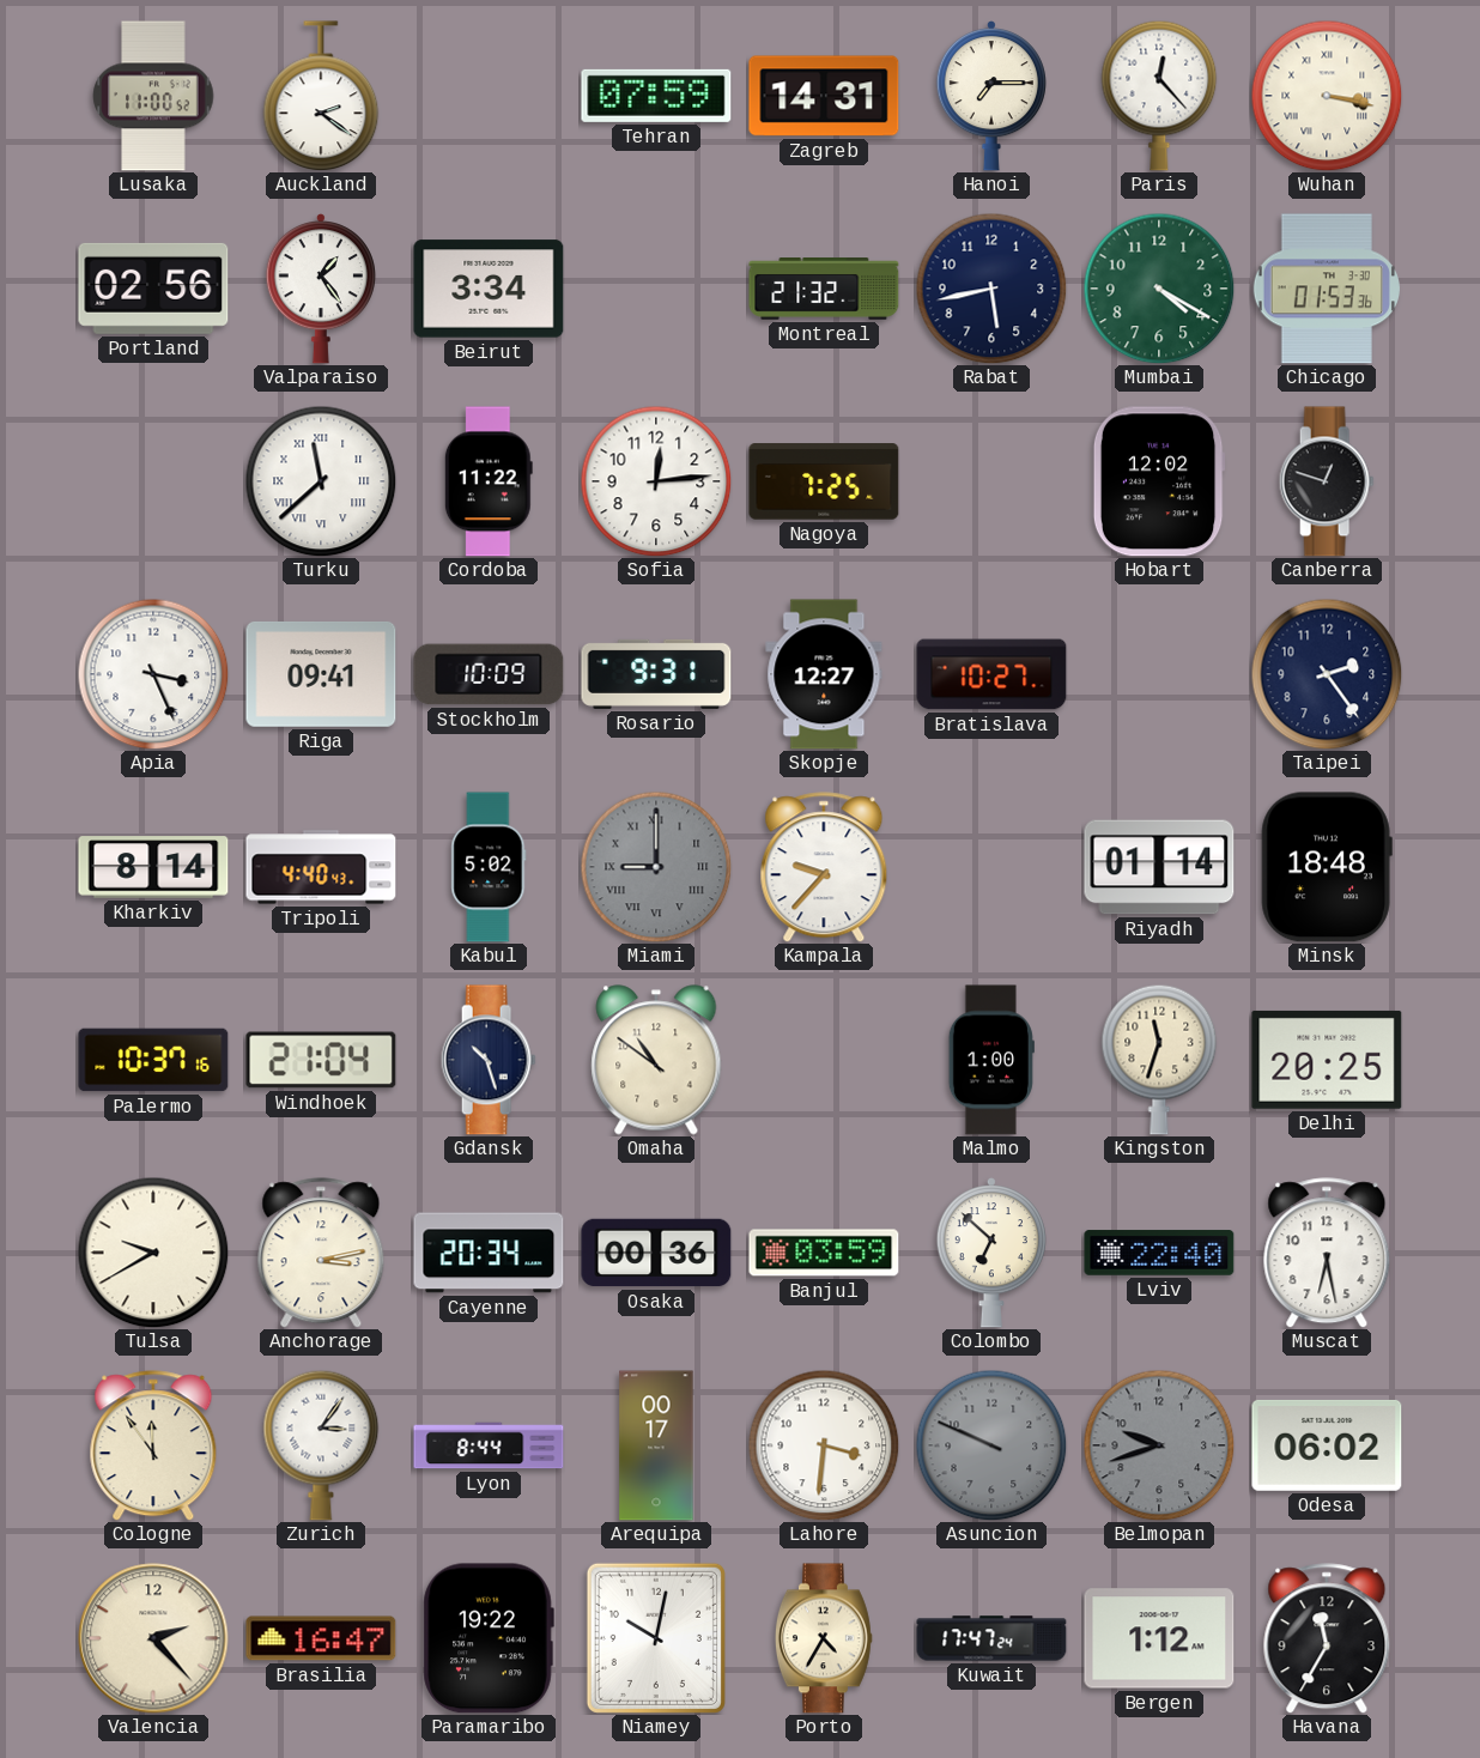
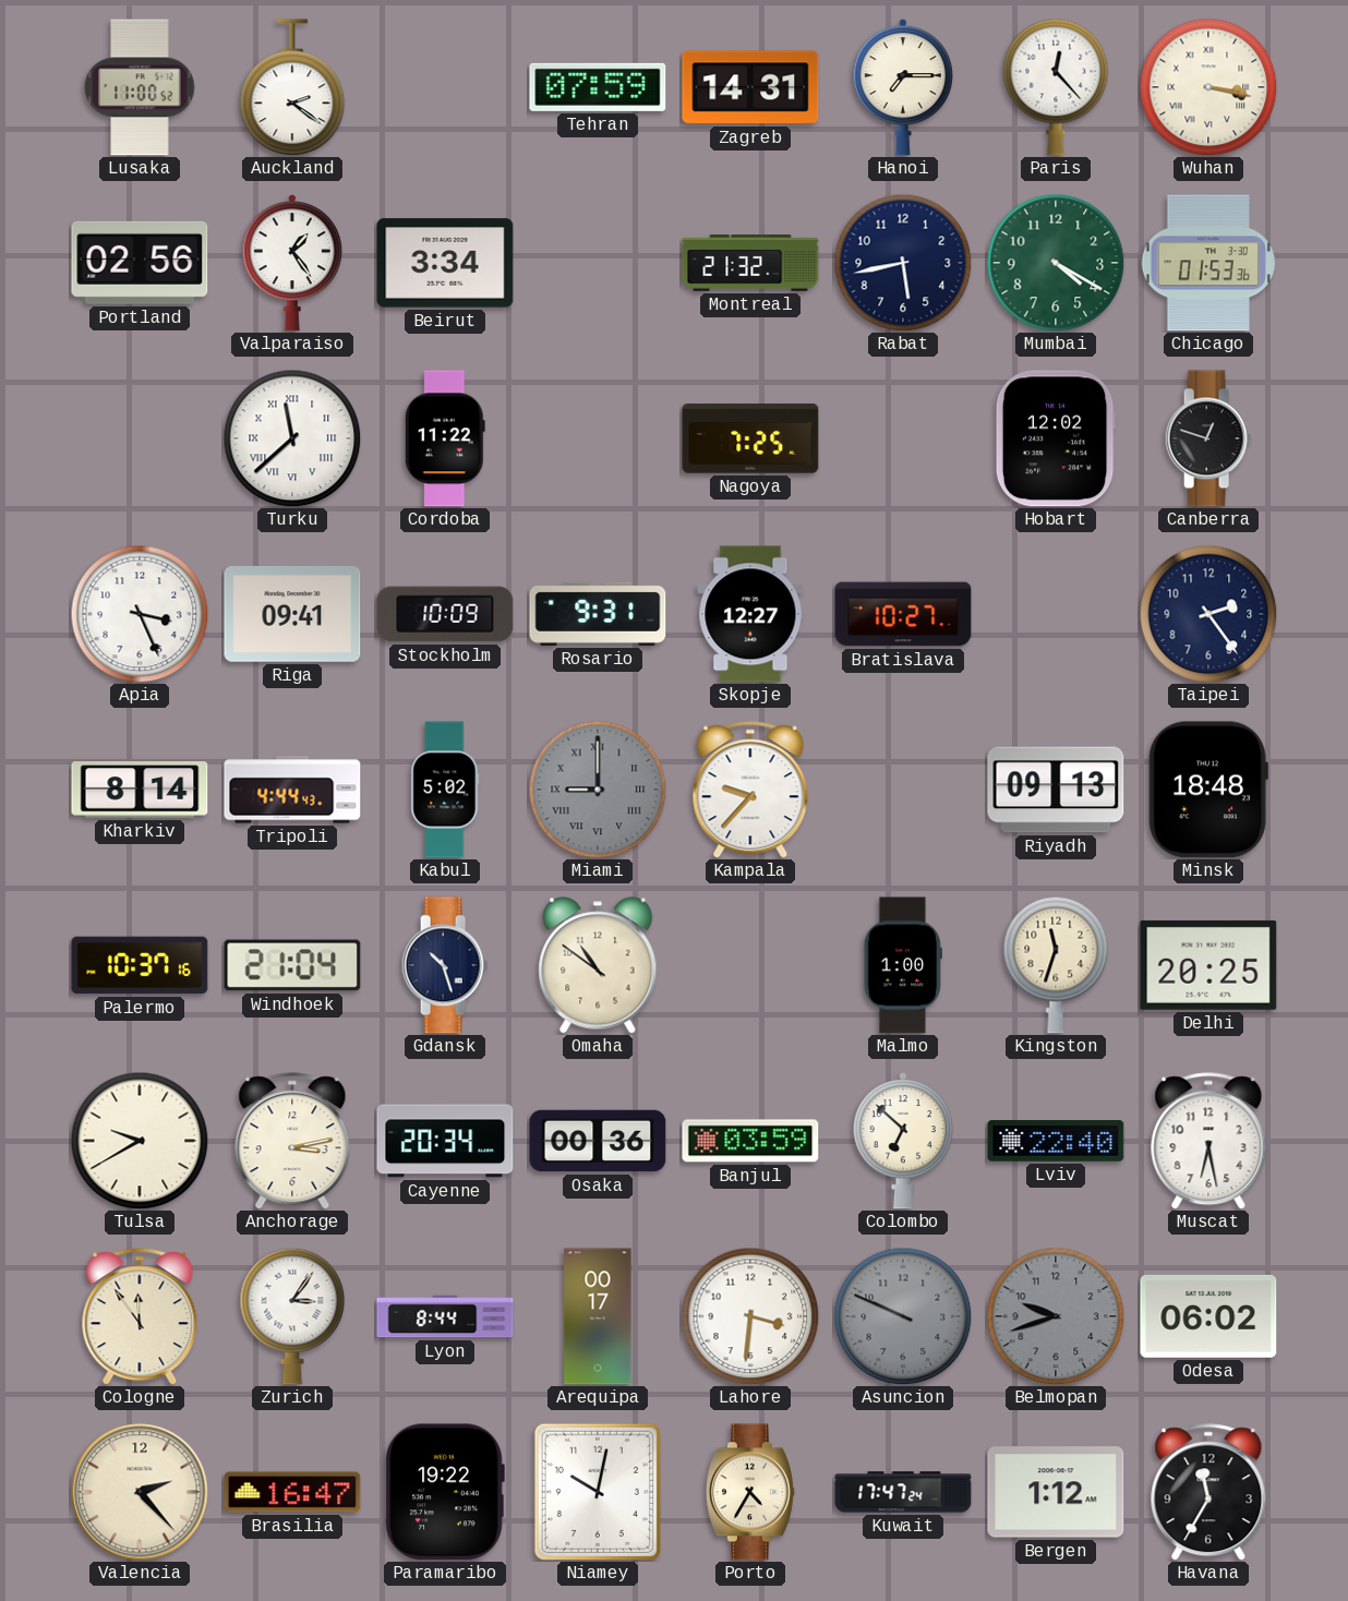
Sofia: 12:14 -> none (656, 481)
Tripoli: 4:40 -> 4:44 (292, 790)
Riyadh: 01:14 -> 09:13 (1056, 790)
